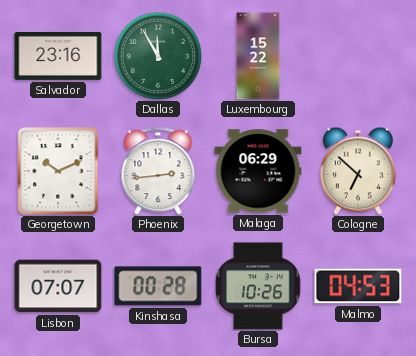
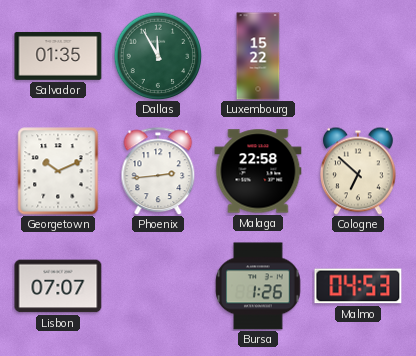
Salvador: 23:16 -> 01:35 (58, 56)
Malaga: 06:29 -> 22:58 (258, 171)
Kinshasa: 00:28 -> none (158, 286)
Bursa: 10:26 -> 1:26 (258, 286)
